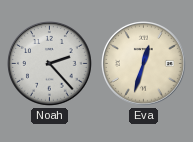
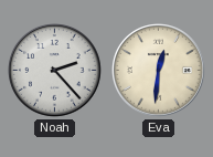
Eva: 12:33 -> 12:31 (159, 71)
